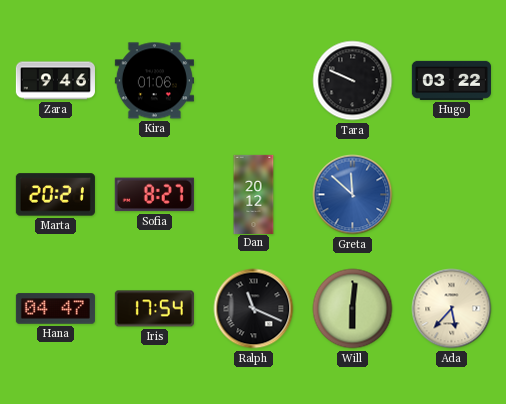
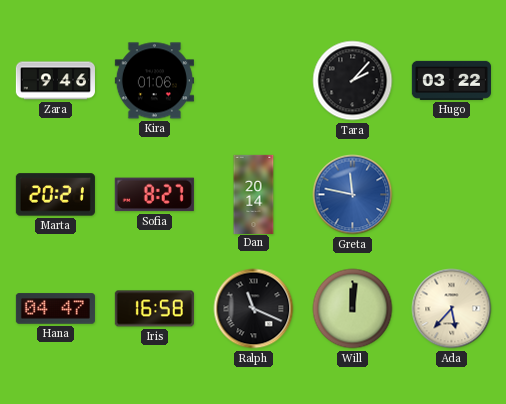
Tara: 9:49 -> 2:07 (353, 81)
Dan: 20:12 -> 20:14 (254, 194)
Greta: 11:52 -> 11:47 (353, 195)
Iris: 17:54 -> 16:58 (154, 309)
Will: 6:01 -> 12:01 (353, 309)
